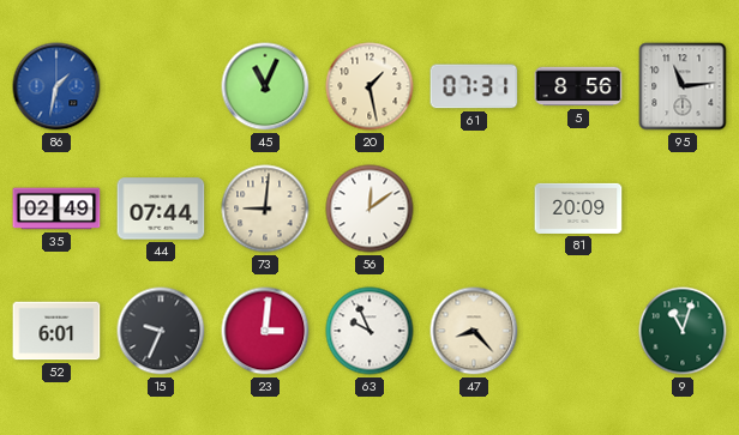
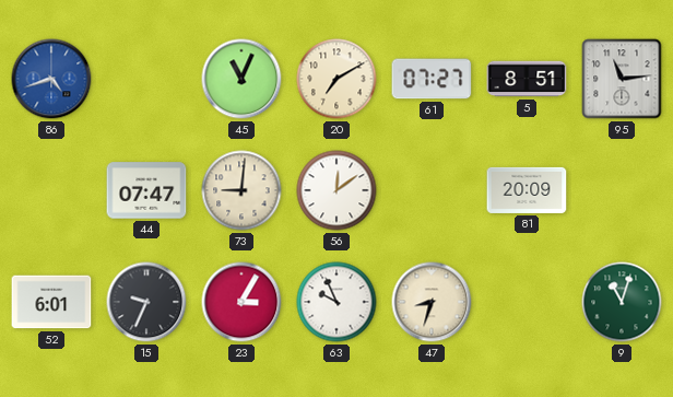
86: 1:32 -> 4:42 (51, 79)
20: 1:28 -> 7:10 (336, 79)
61: 07:31 -> 07:27 (432, 79)
5: 8:56 -> 8:51 (527, 79)
35: 02:49 -> none (56, 209)
44: 07:44 -> 07:47 (146, 190)
23: 3:01 -> 3:05 (241, 302)
47: 8:23 -> 8:33 (432, 302)
